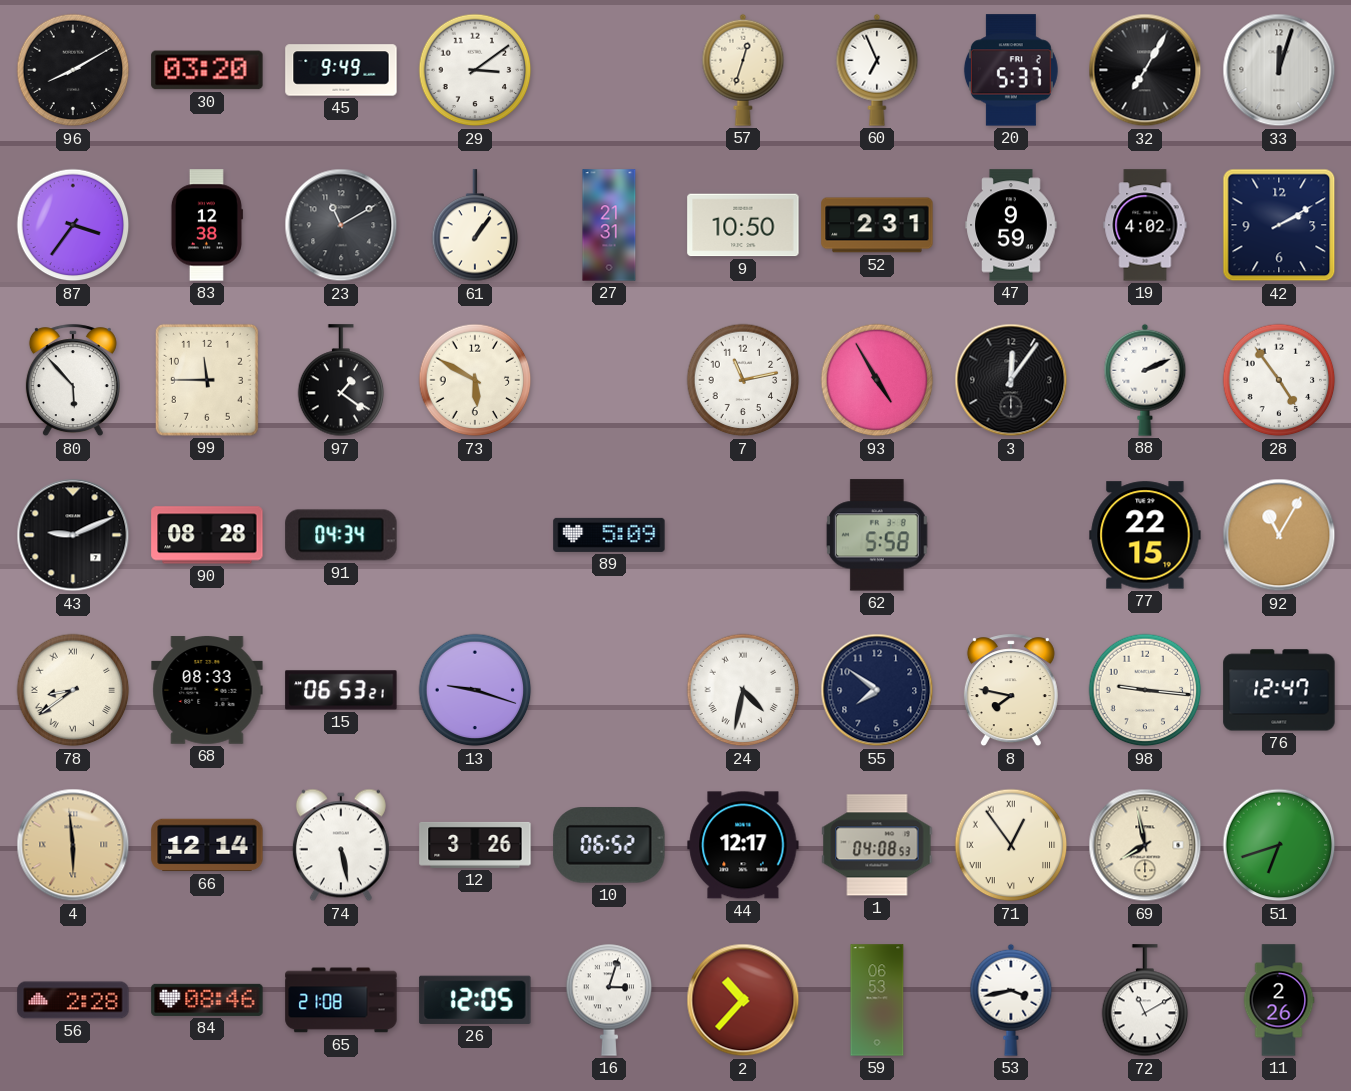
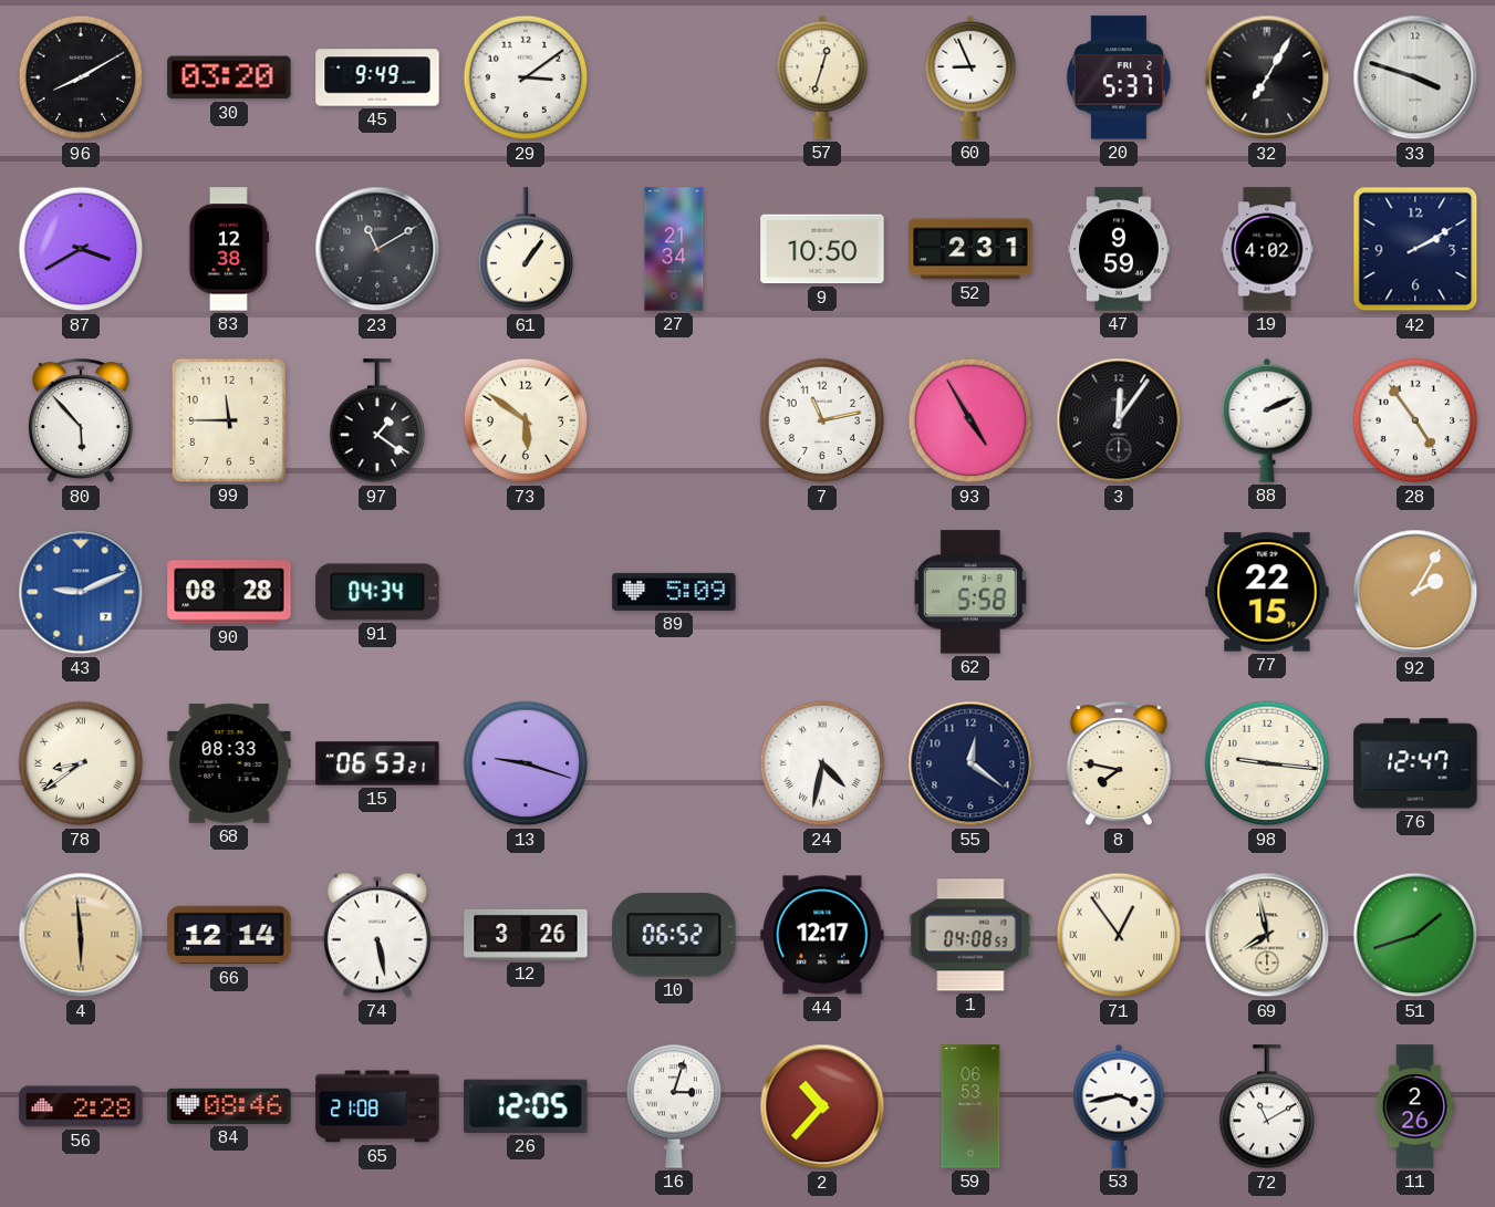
60: 6:56 -> 8:56 (970, 77)
33: 12:03 -> 3:48 (1415, 77)
87: 3:36 -> 3:40 (81, 249)
27: 21:31 -> 21:34 (674, 249)
73: 5:50 -> 5:51 (526, 420)
43 dial: black -> blue (81, 592)
92: 11:05 -> 2:05 (1415, 592)
55: 7:51 -> 12:21 (970, 763)
51: 6:42 -> 1:42 (1415, 935)
